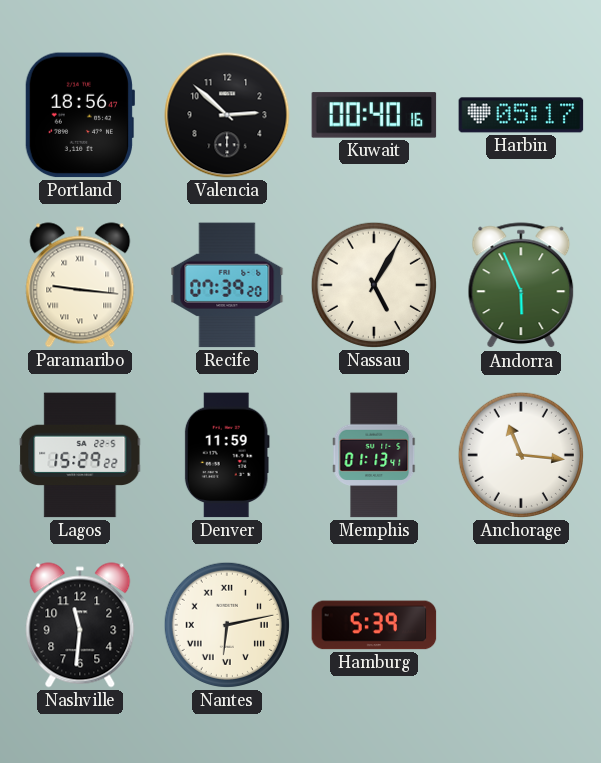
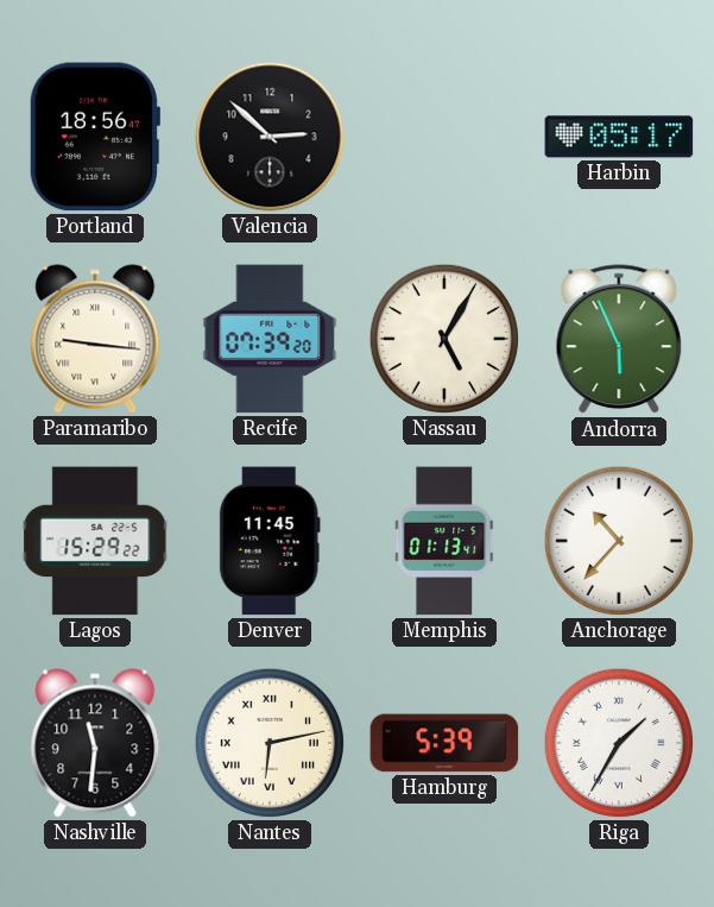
Kuwait: 00:40 -> none (374, 115)
Denver: 11:59 -> 11:45 (270, 541)
Anchorage: 11:16 -> 10:37 (619, 541)
Riga: none -> 1:35 (619, 743)
